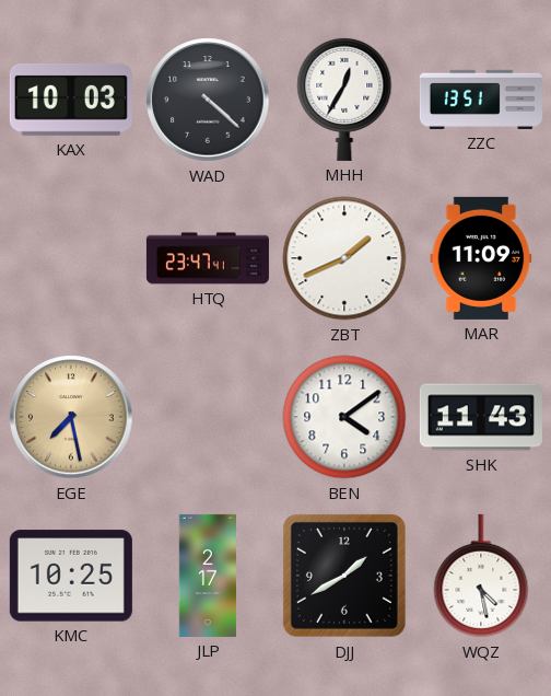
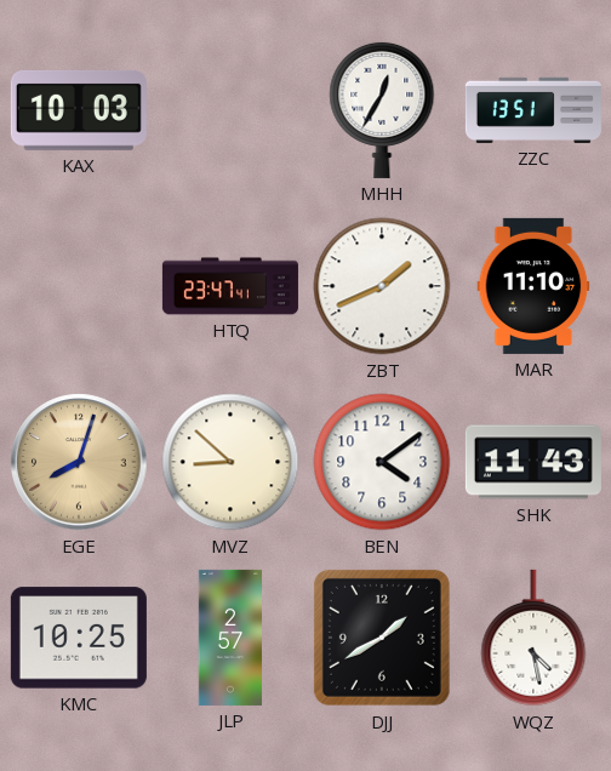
WAD: 4:22 -> none (208, 100)
MAR: 11:09 -> 11:10 (533, 286)
EGE: 7:28 -> 8:03 (79, 462)
MVZ: none -> 8:52 (230, 462)
JLP: 2:17 -> 2:57 (229, 638)
